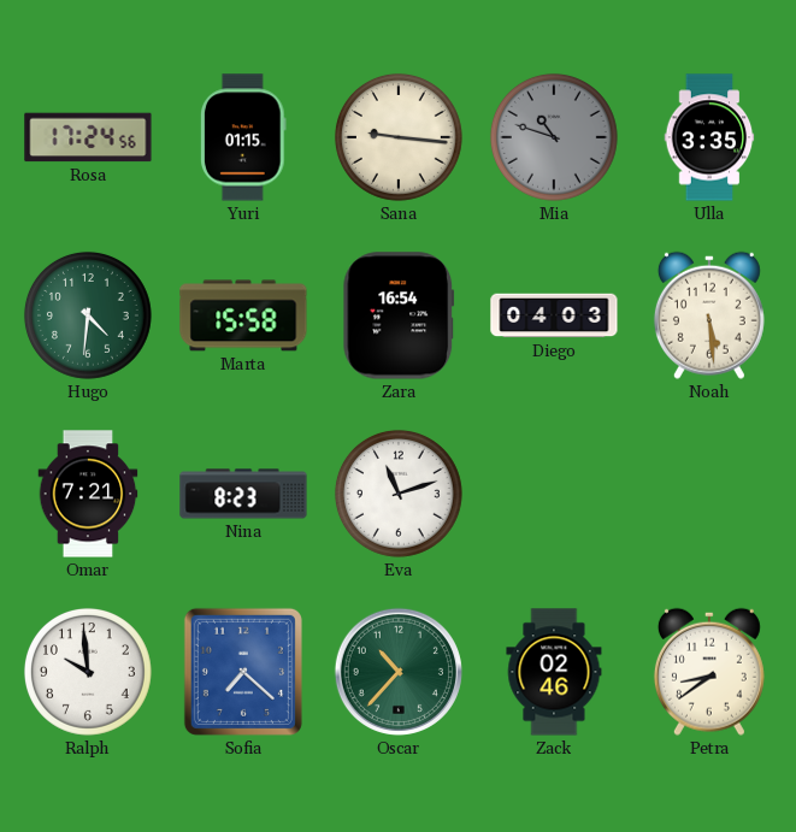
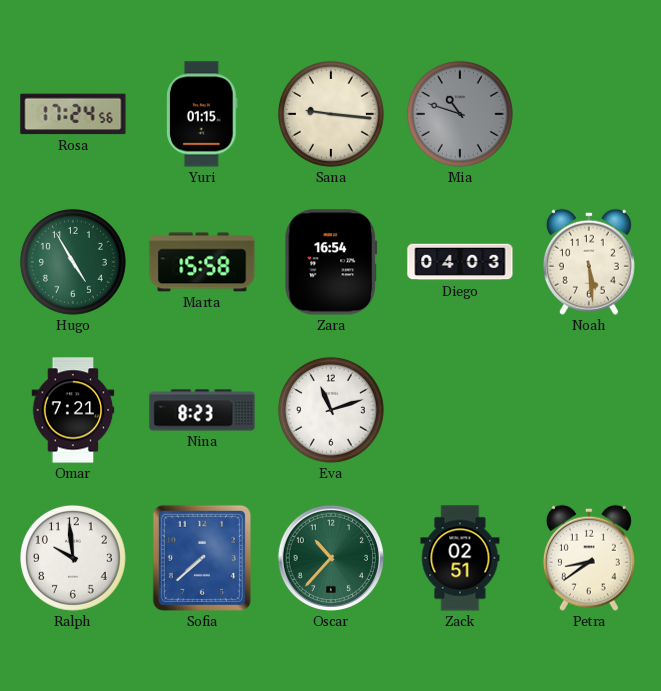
Ulla: 3:35 -> none (709, 137)
Hugo: 4:31 -> 4:55 (73, 262)
Sofia: 7:22 -> 7:38 (202, 558)
Zack: 02:46 -> 02:51 (460, 558)
